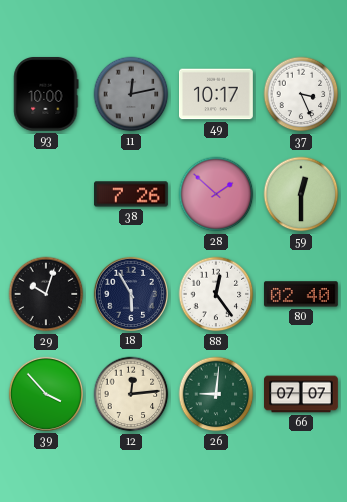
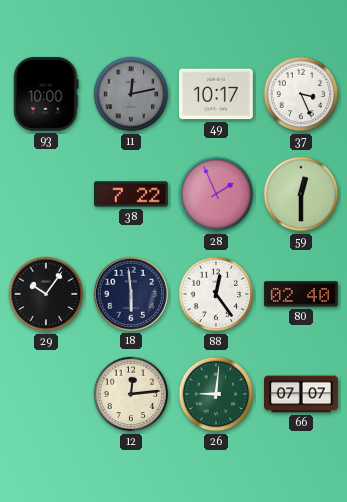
38: 7:26 -> 7:22 (132, 194)
28: 1:52 -> 1:56 (216, 194)
29: 10:03 -> 10:06 (46, 294)
18: 5:55 -> 5:59 (131, 294)
39: 3:53 -> none (46, 394)
